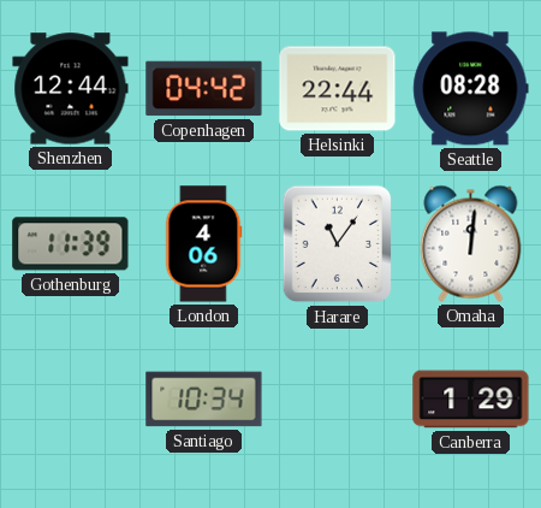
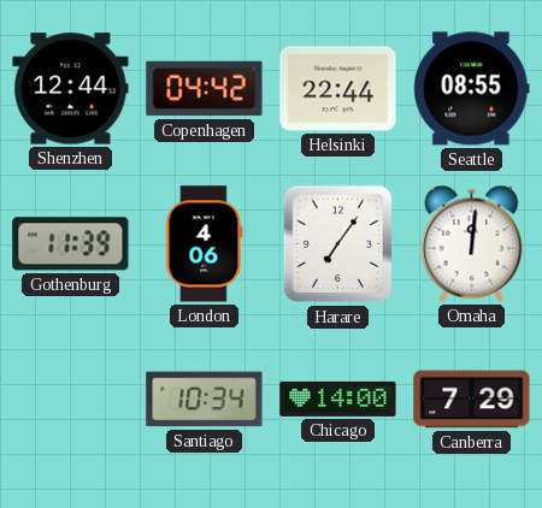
Seattle: 08:28 -> 08:55 (472, 89)
Harare: 11:06 -> 7:06 (338, 244)
Chicago: none -> 14:00 (338, 398)
Canberra: 1:29 -> 7:29 (472, 400)
